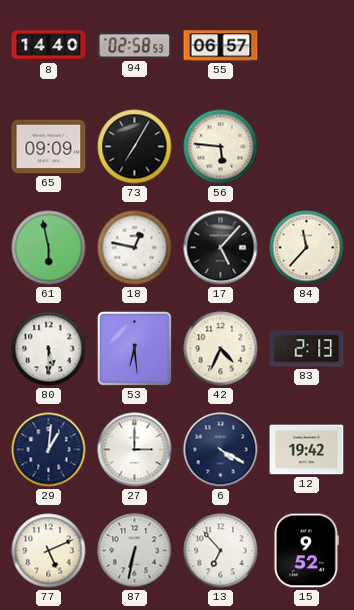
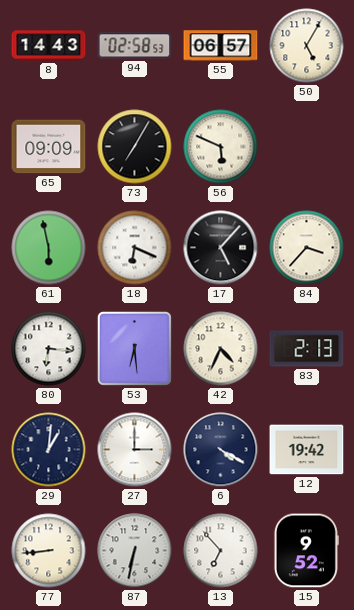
8: 14:40 -> 14:43 (49, 46)
50: none -> 5:05 (307, 46)
56: 5:46 -> 5:49 (221, 147)
18: 12:47 -> 6:19 (135, 248)
84: 11:37 -> 3:37 (307, 248)
80: 5:30 -> 6:16 (49, 349)
77: 5:11 -> 8:44 (49, 551)
